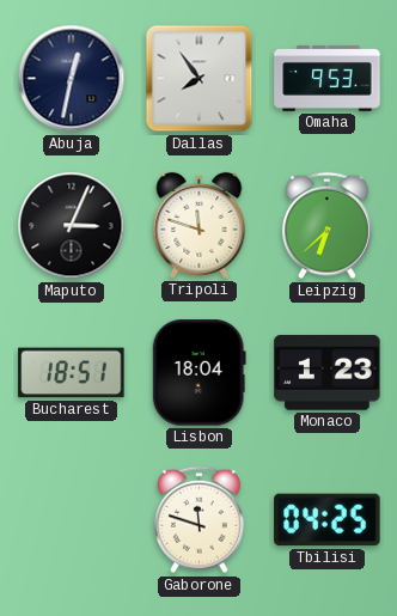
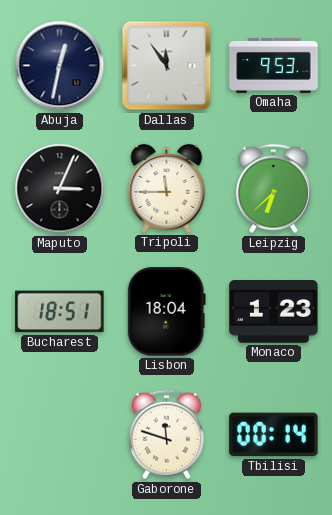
Dallas: 7:54 -> 11:54 (167, 66)
Tripoli: 11:48 -> 11:45 (167, 188)
Tbilisi: 04:25 -> 00:14 (274, 435)
